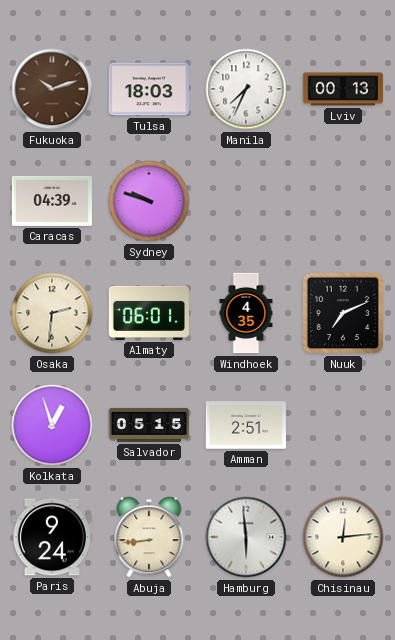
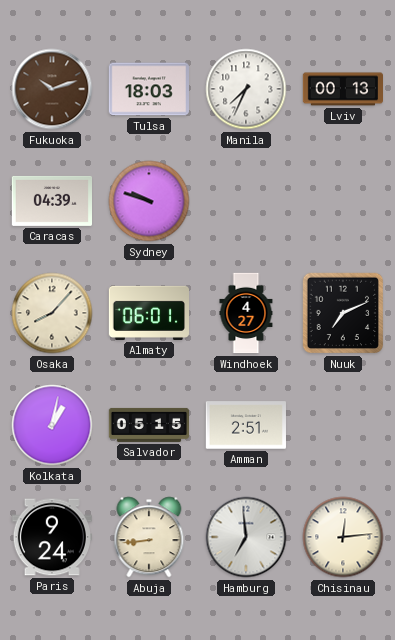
Osaka: 2:31 -> 8:07 (52, 313)
Windhoek: 4:35 -> 4:27 (246, 313)
Kolkata: 12:57 -> 1:02 (52, 425)
Hamburg: 5:59 -> 6:59 (246, 537)
